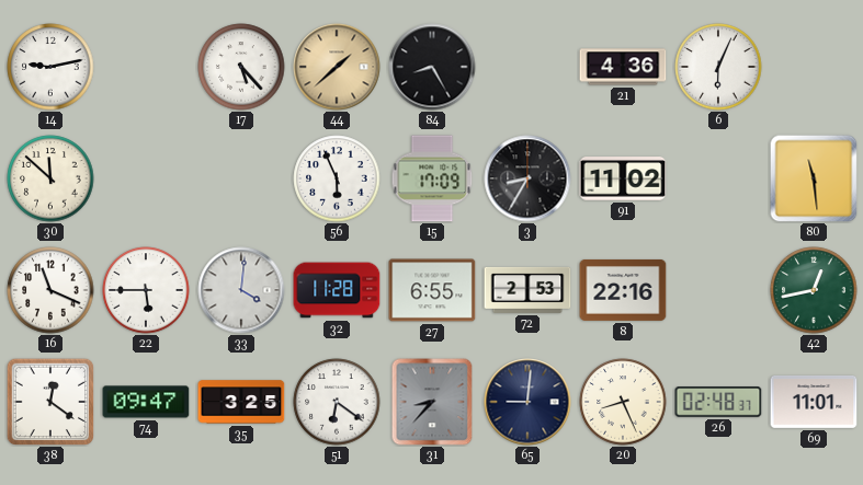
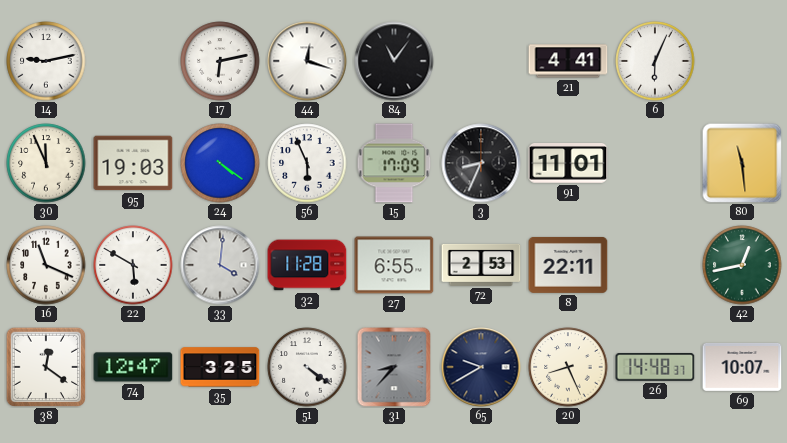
17: 5:23 -> 6:13 (220, 61)
44: 1:38 -> 12:18 (307, 61)
44 dial: champagne -> white (307, 61)
84: 8:25 -> 11:06 (394, 61)
21: 4:36 -> 4:41 (568, 61)
30: 11:52 -> 11:56 (46, 163)
95: none -> 19:03 (133, 163)
24: none -> 4:21 (220, 163)
3: 8:35 -> 8:34 (481, 163)
91: 11:02 -> 11:01 (568, 164)
22: 5:45 -> 5:50 (133, 265)
8: 22:16 -> 22:11 (568, 265)
74: 09:47 -> 12:47 (133, 367)
51: 6:21 -> 4:21 (307, 367)
65: 9:01 -> 9:40 (481, 367)
26: 02:48 -> 14:48 (655, 367)
69: 11:01 -> 10:07 (742, 367)
